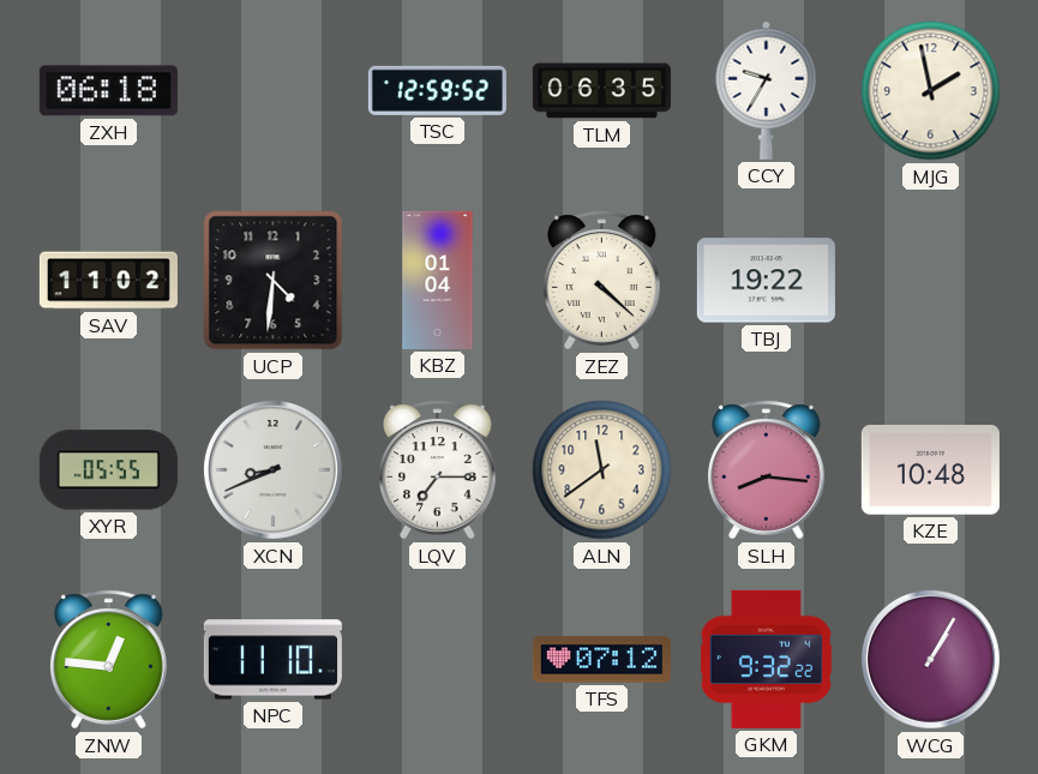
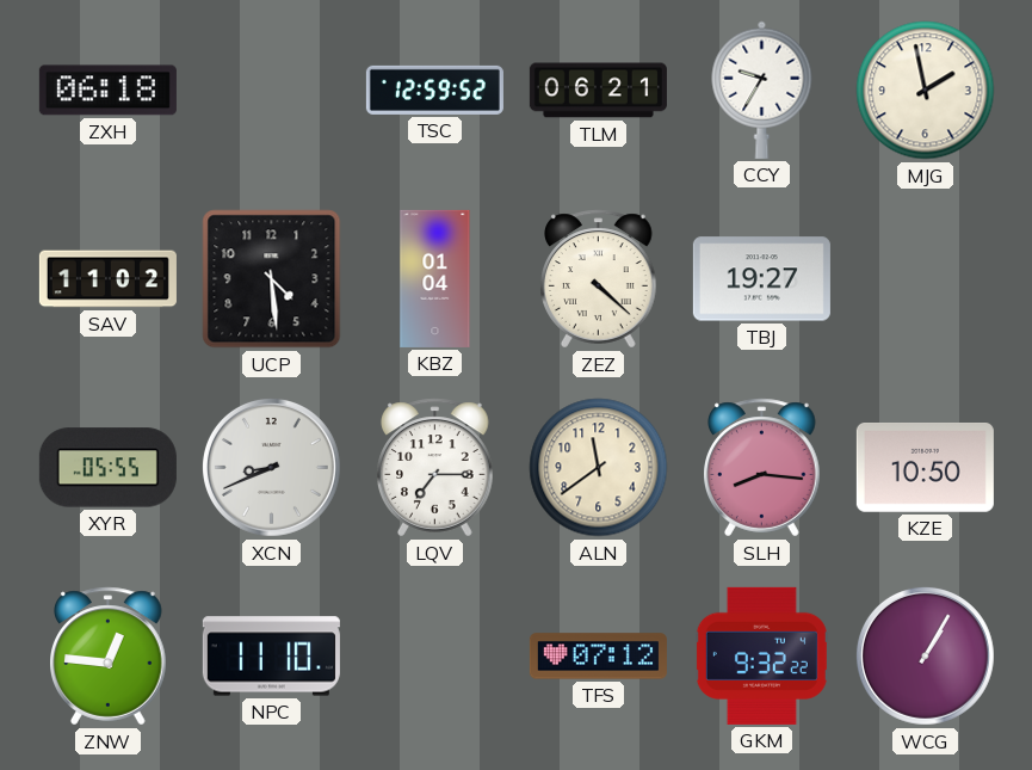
TLM: 06:35 -> 06:21 (598, 91)
UCP: 4:31 -> 4:29 (272, 279)
TBJ: 19:22 -> 19:27 (761, 279)
KZE: 10:48 -> 10:50 (925, 468)
